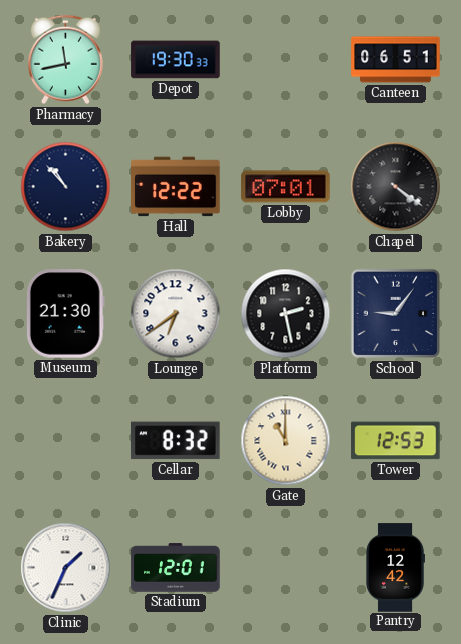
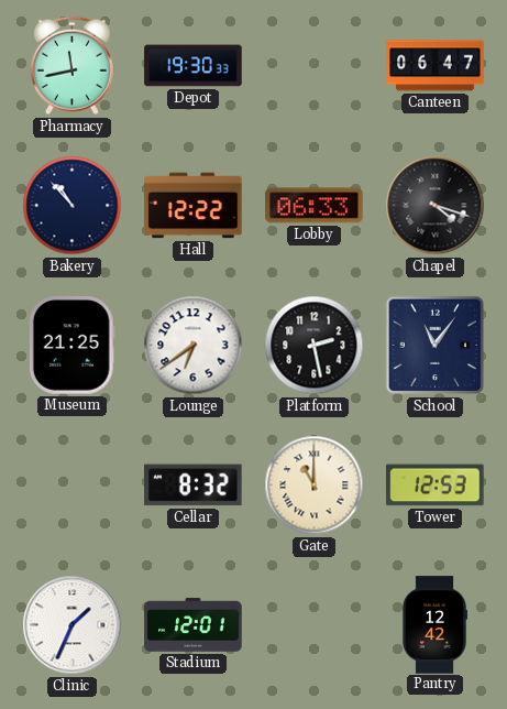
Canteen: 06:51 -> 06:47 (436, 66)
Lobby: 07:01 -> 06:33 (315, 206)
Chapel: 4:21 -> 4:18 (436, 206)
Museum: 21:30 -> 21:25 (71, 346)
School: 9:06 -> 11:06 (434, 346)
